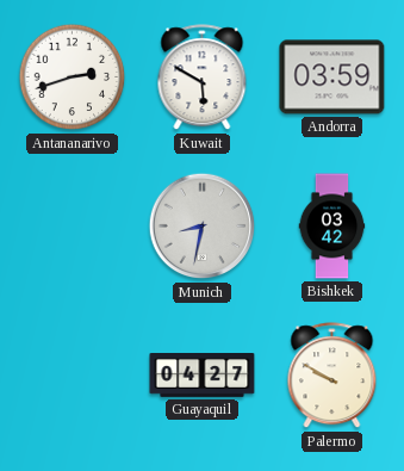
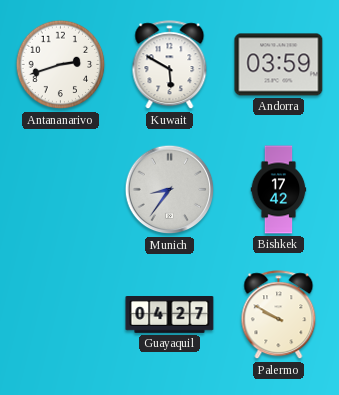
Munich: 8:32 -> 8:36 (170, 190)
Bishkek: 03:42 -> 17:42 (279, 190)
